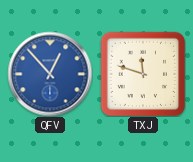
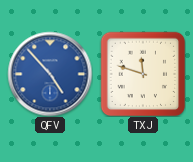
QFV: 12:53 -> 4:53 (50, 74)
